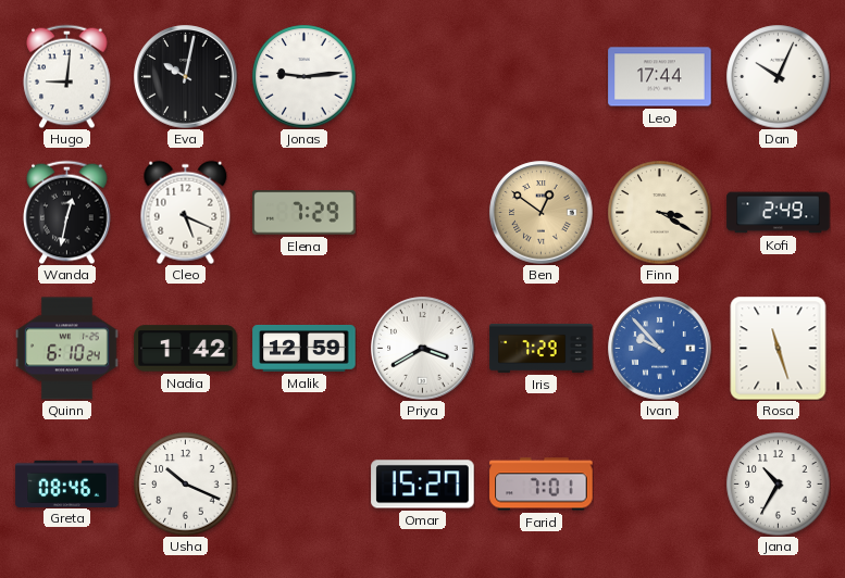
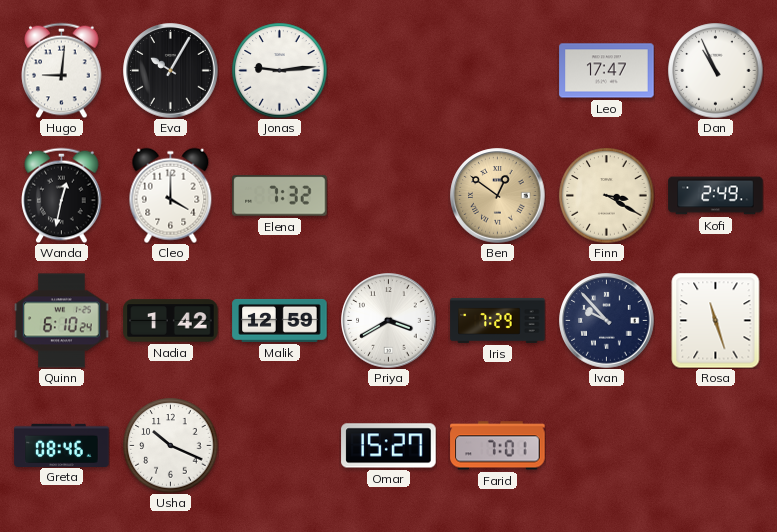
Eva: 10:02 -> 10:05 (171, 71)
Leo: 17:44 -> 17:47 (607, 71)
Dan: 10:04 -> 10:56 (715, 70)
Cleo: 5:19 -> 4:00 (171, 195)
Elena: 7:29 -> 7:32 (280, 196)
Ivan dial: blue -> navy (607, 321)
Jana: 10:35 -> none (778, 483)
